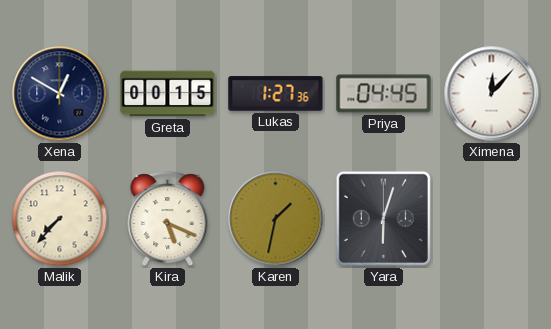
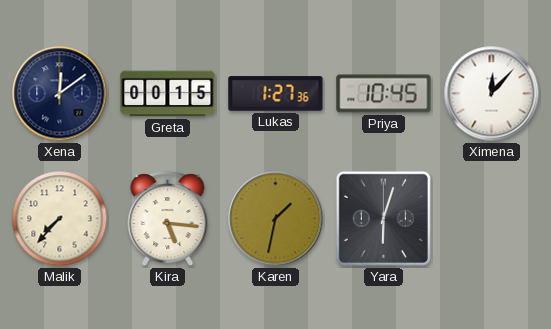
Xena: 12:50 -> 12:09 (60, 94)
Priya: 04:45 -> 10:45 (384, 94)
Kira: 5:19 -> 5:16 (168, 220)
